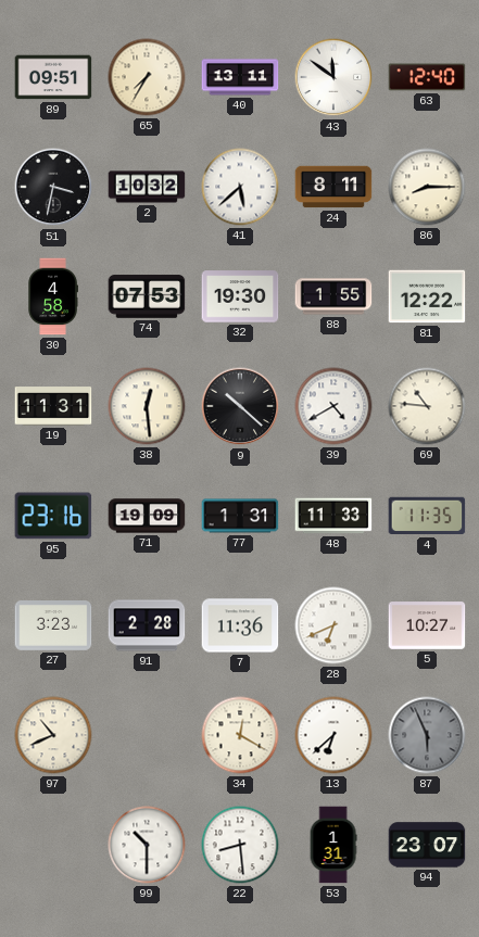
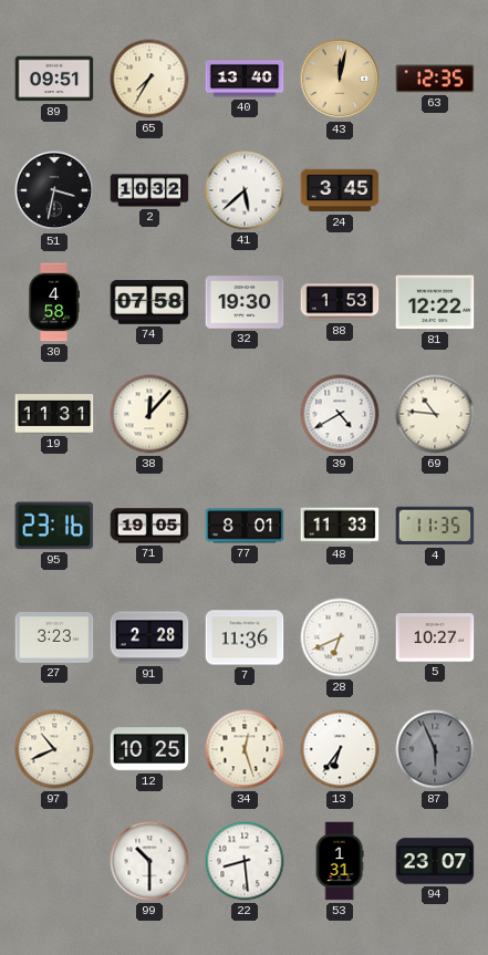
40: 13:11 -> 13:40 (245, 79)
43: 11:51 -> 12:02 (340, 79)
43 dial: white -> champagne (340, 79)
63: 12:40 -> 12:35 (435, 79)
24: 8:11 -> 3:45 (340, 190)
86: 8:15 -> none (427, 187)
74: 07:53 -> 07:58 (149, 302)
88: 1:55 -> 1:53 (340, 302)
38: 12:29 -> 12:07 (149, 414)
9: 10:22 -> none (240, 406)
71: 19:09 -> 19:05 (149, 526)
77: 1:31 -> 8:01 (245, 526)
12: none -> 10:25 (149, 749)
34: 12:20 -> 12:27 (245, 749)
13: 6:38 -> 6:36 (340, 749)
